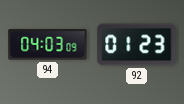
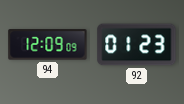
94: 04:03 -> 12:09 (48, 45)
